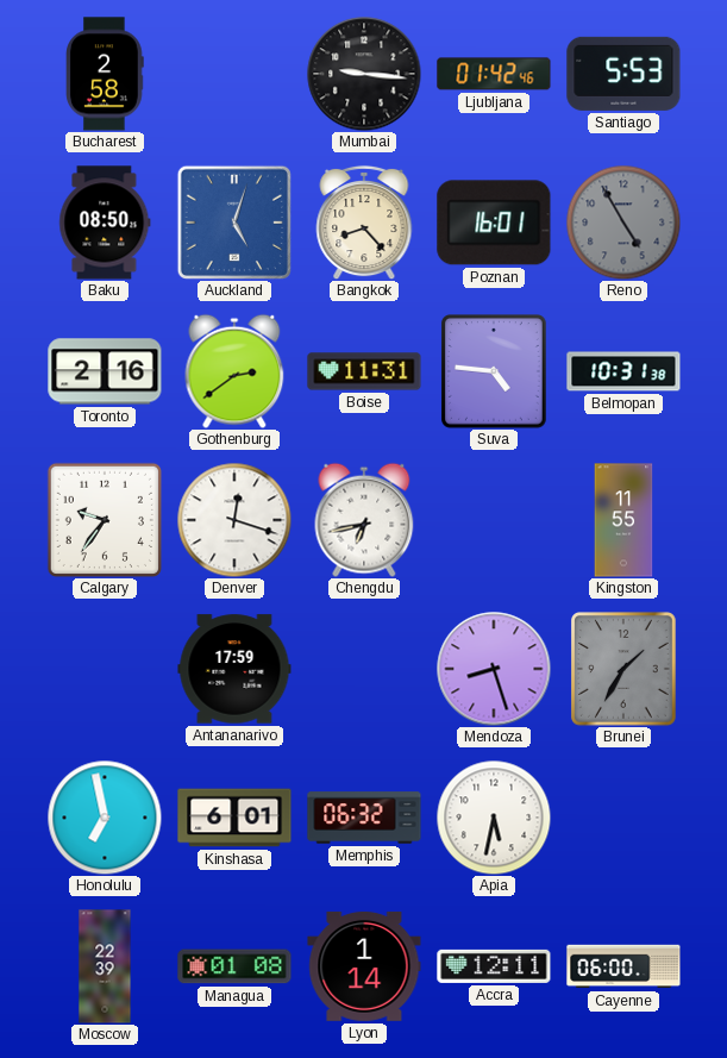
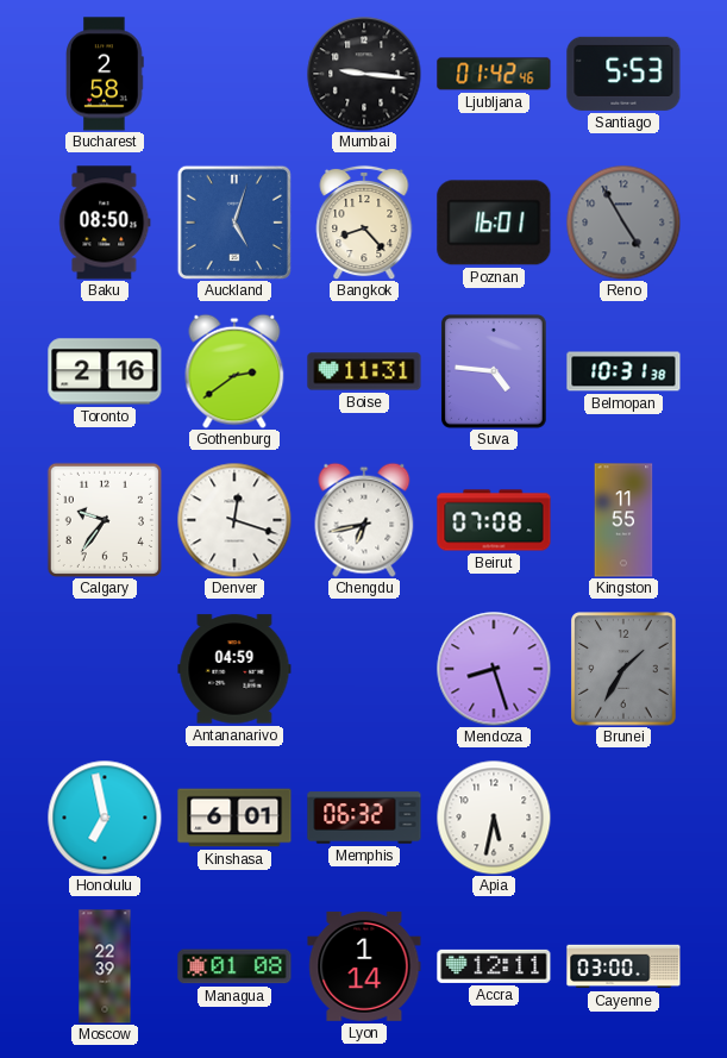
Beirut: none -> 07:08 (494, 520)
Antananarivo: 17:59 -> 04:59 (234, 669)
Cayenne: 06:00 -> 03:00 (623, 966)
